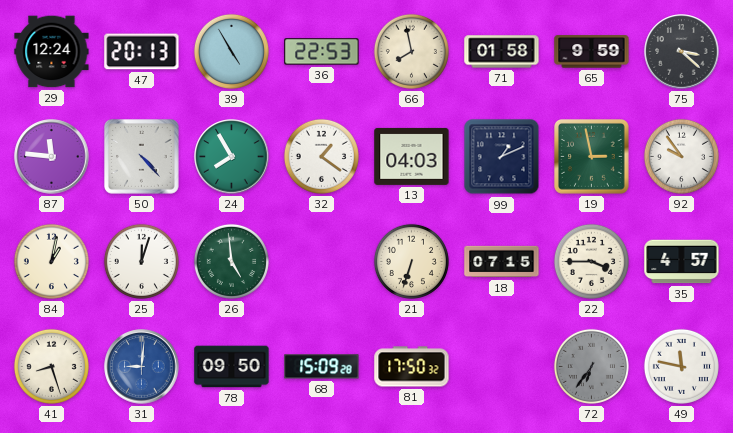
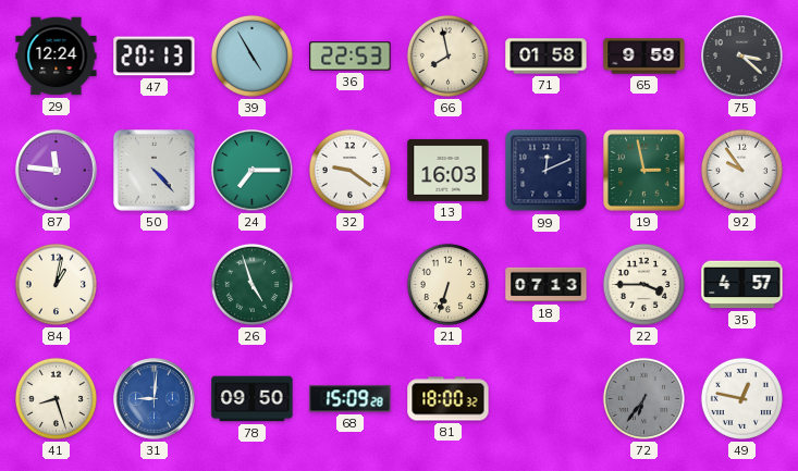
24: 7:55 -> 7:15 (253, 171)
32: 1:21 -> 9:21 (349, 170)
13: 04:03 -> 16:03 (449, 170)
99: 1:11 -> 12:11 (547, 171)
25: 12:03 -> none (141, 261)
26: 4:59 -> 4:57 (251, 284)
18: 07:15 -> 07:13 (547, 285)
81: 17:50 -> 18:00 (449, 399)
49: 11:47 -> 12:47 (741, 398)
